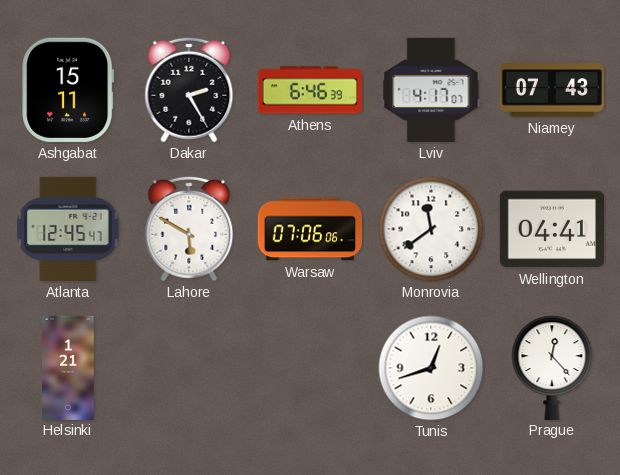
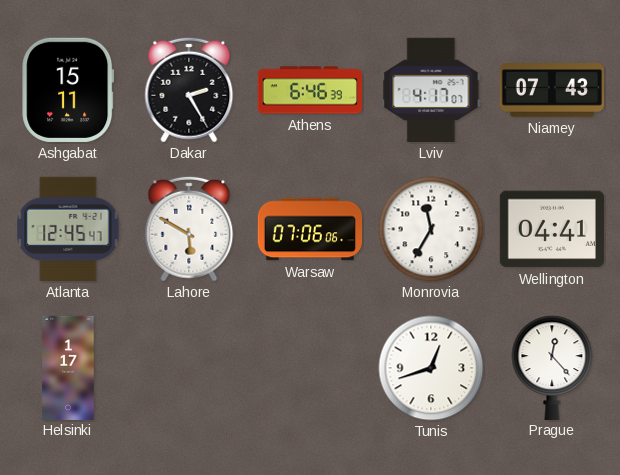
Monrovia: 11:39 -> 11:35 (431, 229)
Helsinki: 1:21 -> 1:17 (68, 367)
